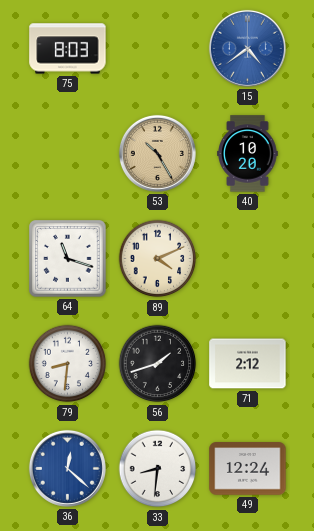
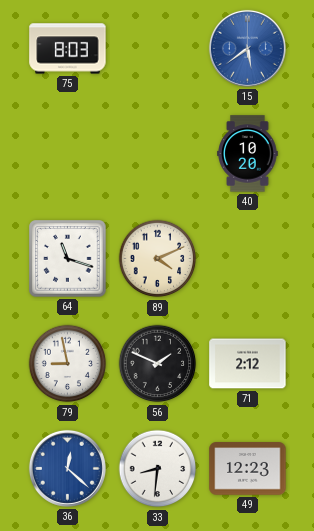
15: 4:39 -> 5:39 (247, 48)
53: 10:25 -> none (157, 153)
79: 8:31 -> 8:58 (68, 364)
56: 1:42 -> 1:49 (158, 364)
49: 12:24 -> 12:23 (248, 469)
